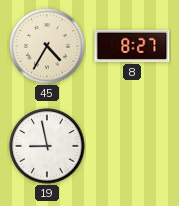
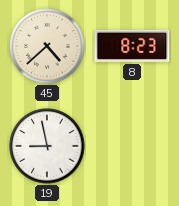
45: 4:35 -> 4:38 (47, 46)
8: 8:27 -> 8:23 (132, 46)
